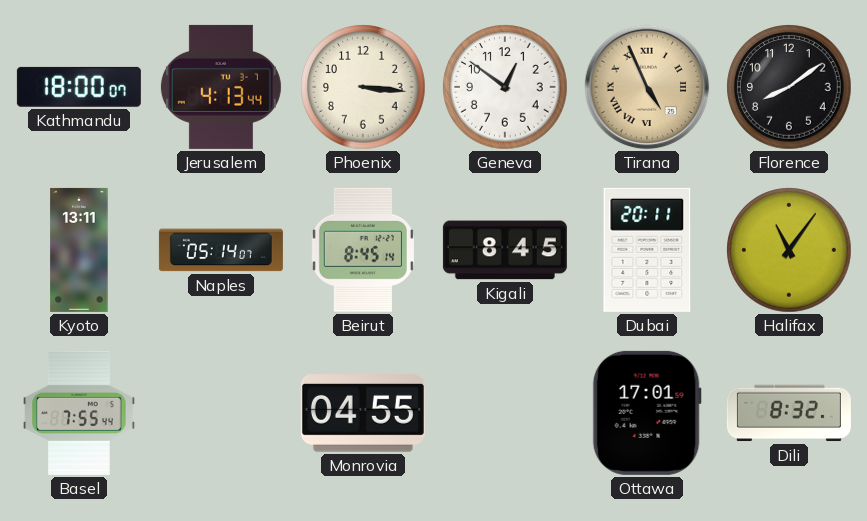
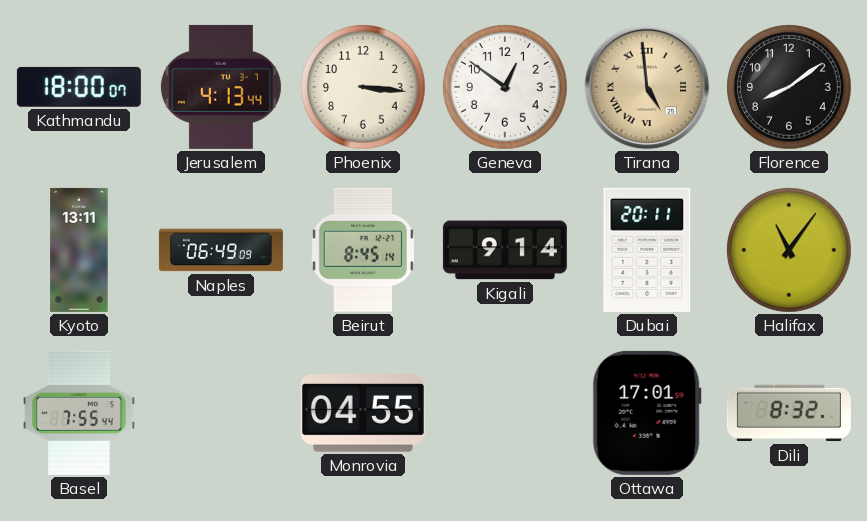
Tirana: 4:56 -> 4:59 (647, 87)
Naples: 05:14 -> 06:49 (221, 250)
Kigali: 8:45 -> 9:14 (505, 250)
